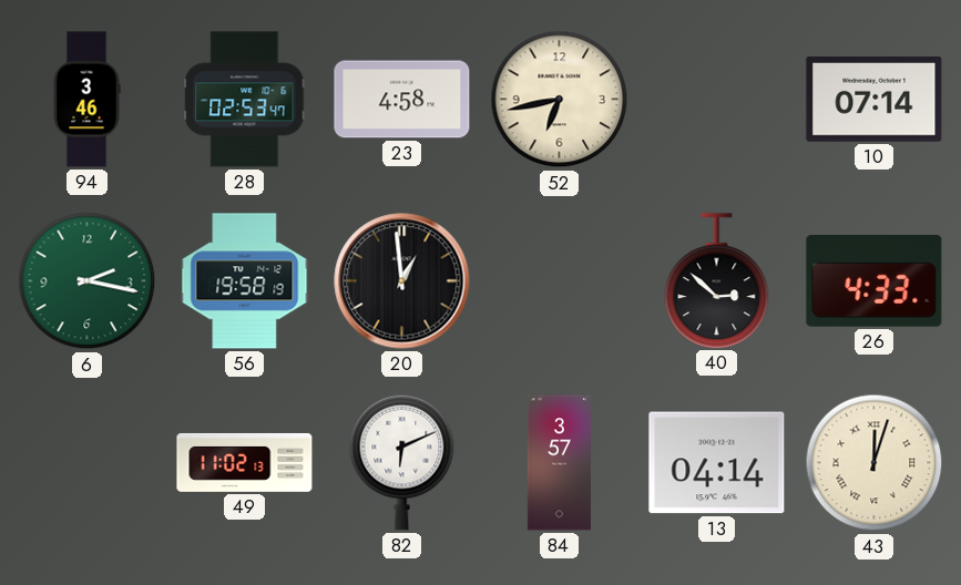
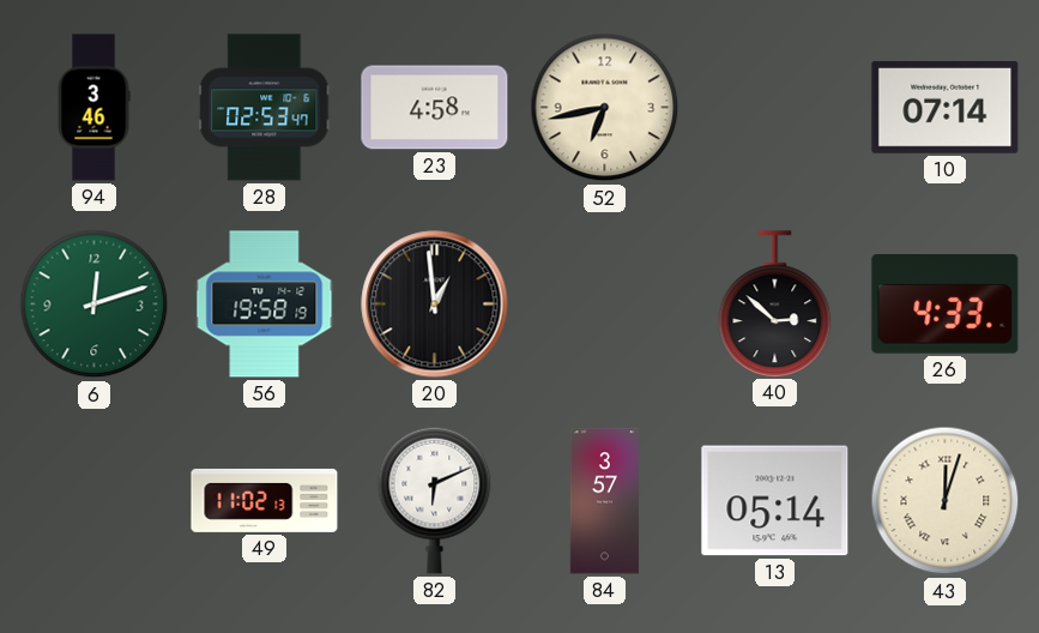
6: 2:17 -> 12:12 (95, 305)
13: 04:14 -> 05:14 (775, 501)
